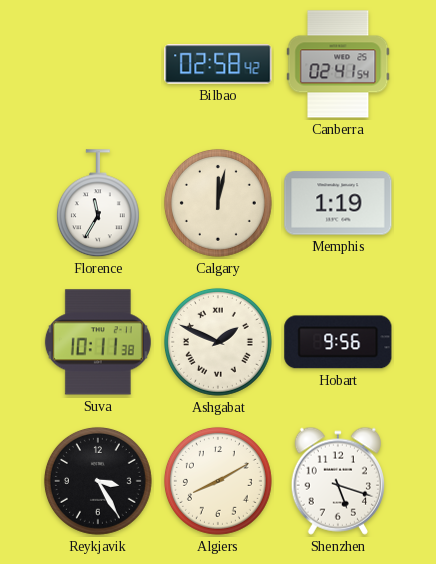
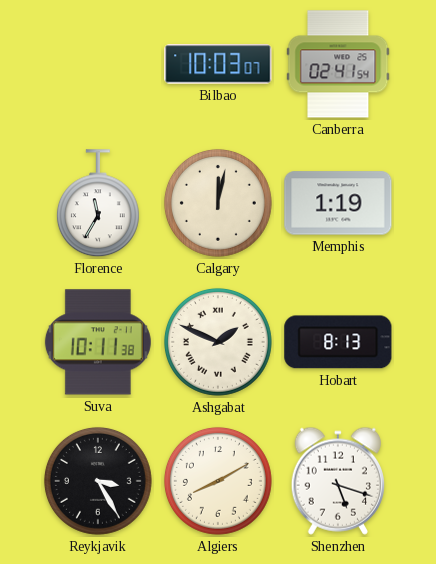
Bilbao: 02:58 -> 10:03 (218, 64)
Hobart: 9:56 -> 8:13 (338, 342)
